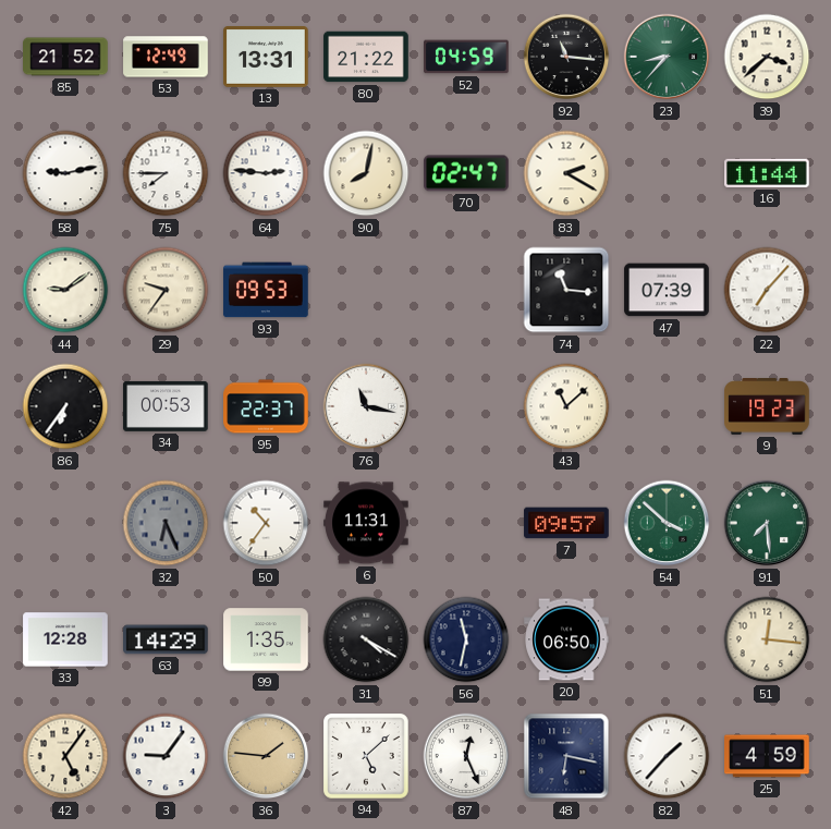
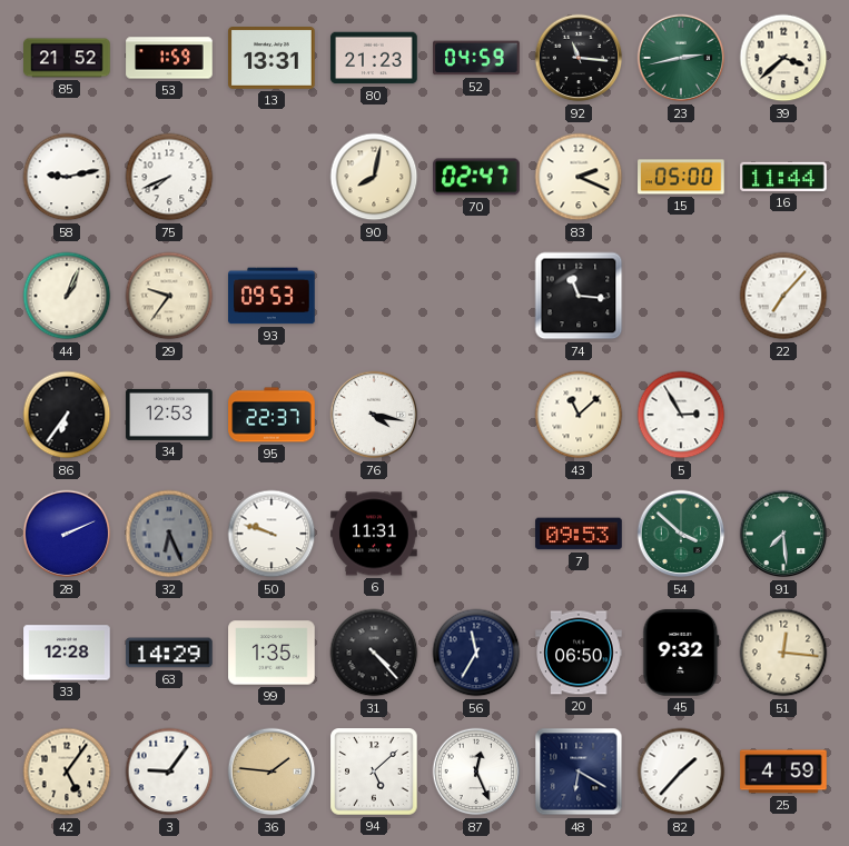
53: 12:49 -> 1:59 (169, 58)
80: 21:22 -> 21:23 (374, 58)
23: 8:37 -> 2:43 (681, 58)
75: 7:45 -> 7:41 (169, 177)
64: 2:46 -> none (266, 173)
83: 2:20 -> 2:19 (579, 177)
15: none -> 05:00 (681, 177)
44: 9:09 -> 1:04 (67, 296)
47: 07:39 -> none (667, 290)
34: 00:53 -> 12:53 (169, 415)
76: 11:17 -> 4:17 (374, 415)
5: none -> 2:55 (681, 415)
9: 19:23 -> none (767, 406)
28: none -> 2:11 (67, 534)
50: 10:36 -> 9:48 (272, 534)
7: 09:57 -> 09:53 (579, 534)
31: 4:20 -> 4:23 (374, 653)
56: 11:32 -> 11:35 (476, 653)
45: none -> 9:32 (681, 653)
48: 6:17 -> 6:20 (579, 772)
